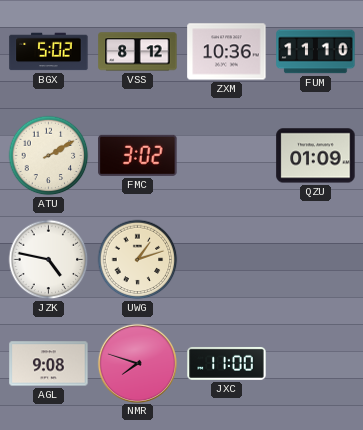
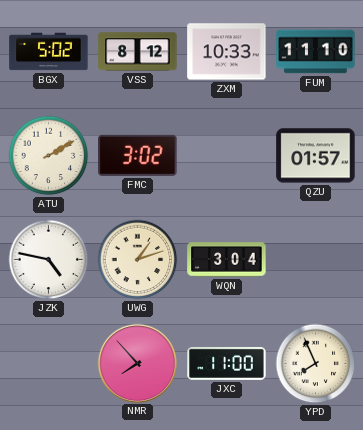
ZXM: 10:36 -> 10:33 (227, 52)
QZU: 01:09 -> 01:57 (316, 156)
WQN: none -> 3:04 (227, 260)
AGL: 9:08 -> none (49, 364)
NMR: 7:48 -> 7:53 (137, 363)
YPD: none -> 7:56 (316, 364)
